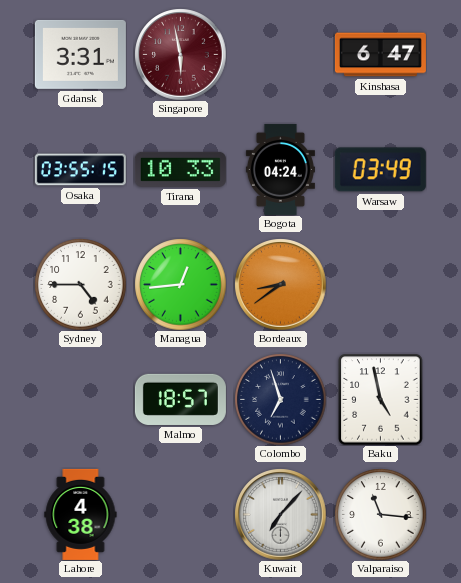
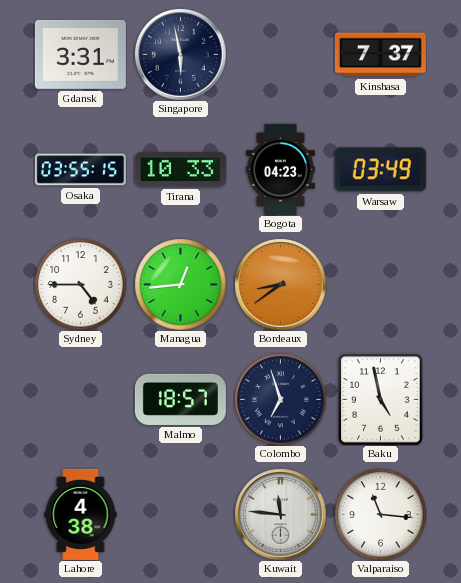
Singapore dial: burgundy -> navy (180, 54)
Kinshasa: 6:47 -> 7:37 (380, 55)
Bogota: 04:24 -> 04:23 (280, 169)
Kuwait: 7:07 -> 11:46 (280, 514)
